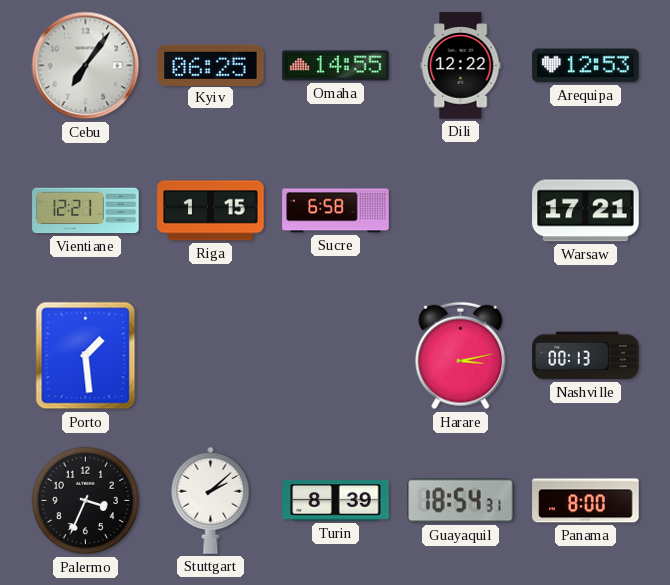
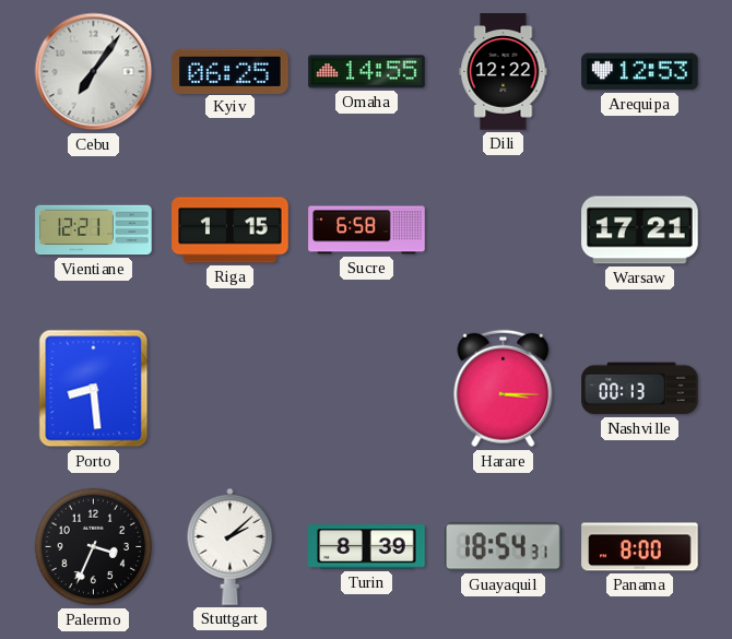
Porto: 1:29 -> 8:29 (94, 389)
Harare: 3:13 -> 3:15 (504, 389)
